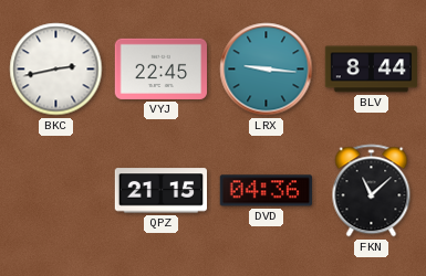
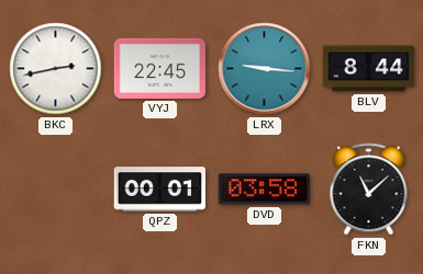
QPZ: 21:15 -> 00:01 (159, 190)
DVD: 04:36 -> 03:58 (264, 190)
